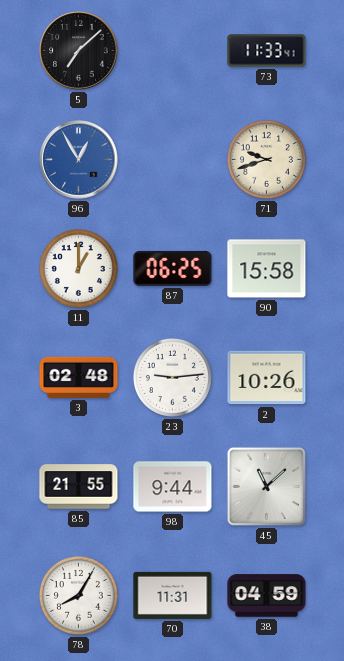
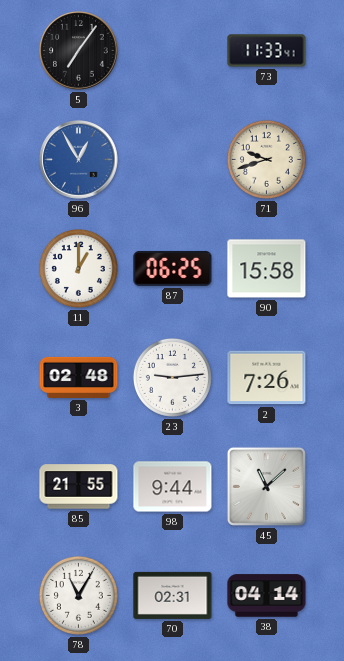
5: 7:08 -> 7:06 (79, 51)
2: 10:26 -> 7:26 (267, 378)
78: 8:05 -> 11:05 (78, 595)
70: 11:31 -> 02:31 (173, 595)
38: 04:59 -> 04:14 (267, 596)
